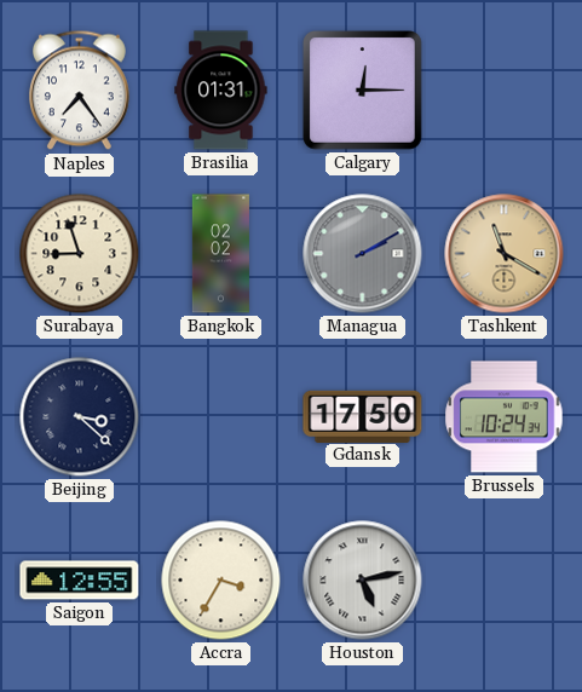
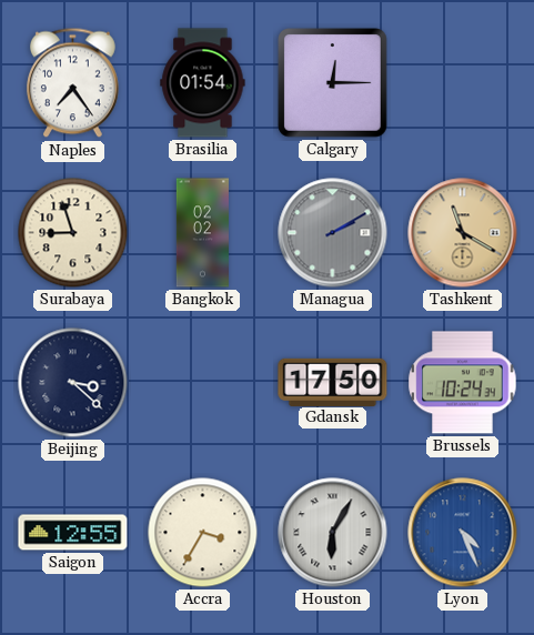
Brasilia: 01:31 -> 01:54 (203, 83)
Houston: 5:13 -> 6:05 (333, 533)
Lyon: none -> 4:26 (463, 533)
